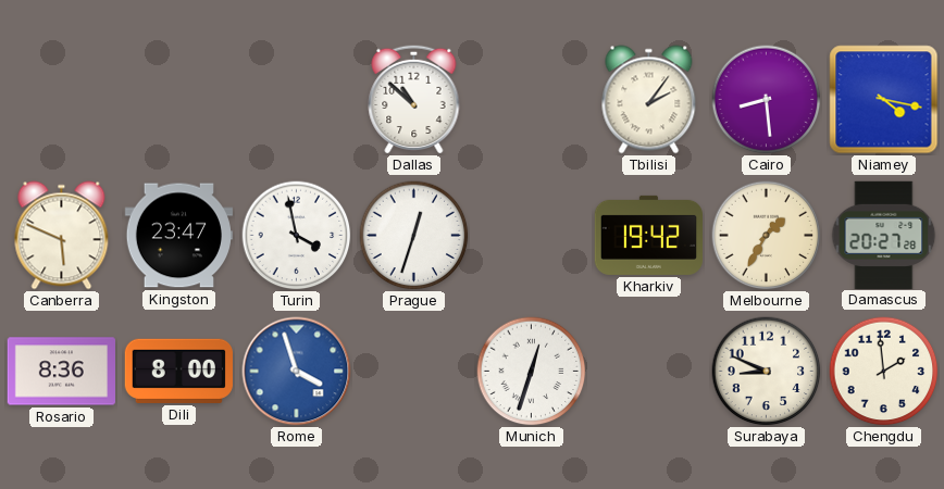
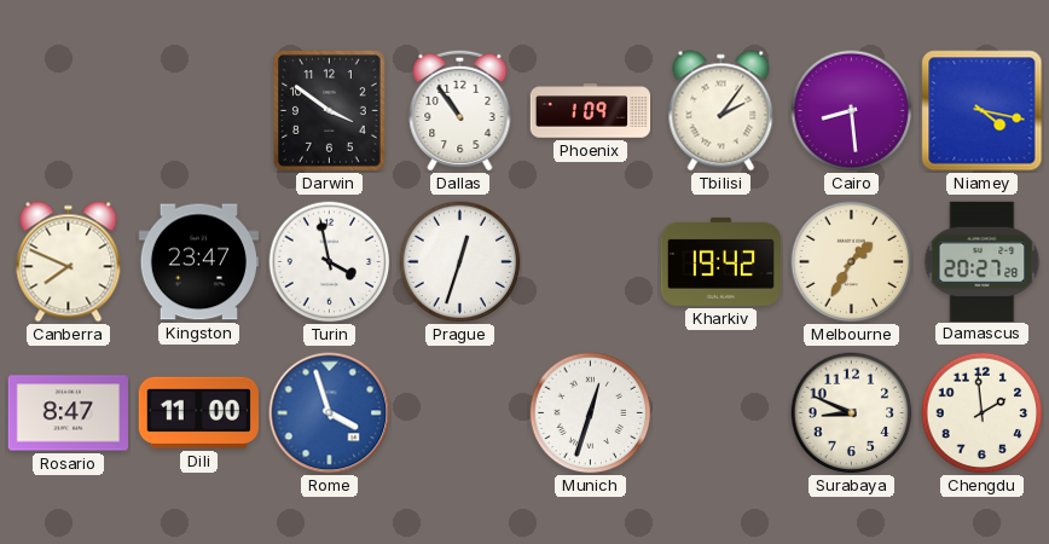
Darwin: none -> 3:51 (330, 111)
Dallas: 10:52 -> 10:54 (460, 110)
Phoenix: none -> 1:09 (591, 111)
Canberra: 5:49 -> 7:49 (69, 262)
Rosario: 8:36 -> 8:47 (68, 413)
Dili: 8:00 -> 11:00 (198, 412)
